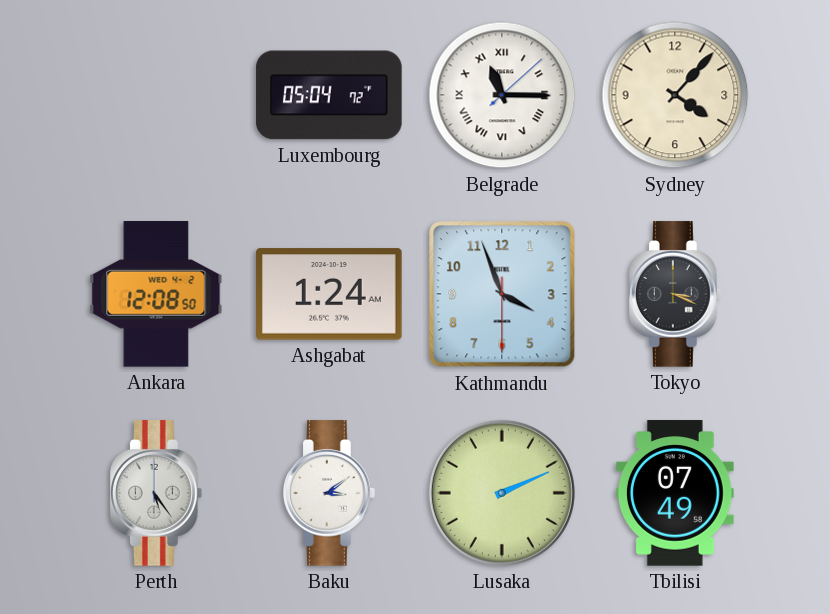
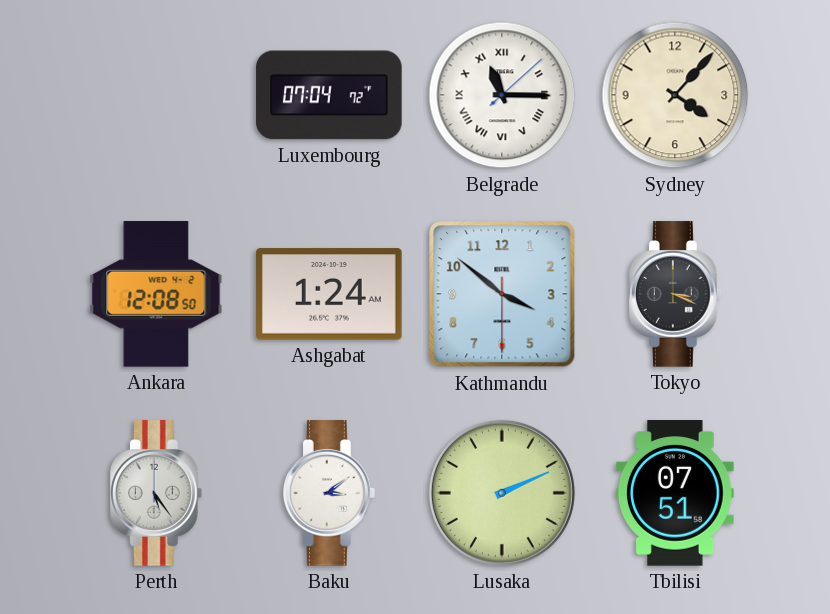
Luxembourg: 05:04 -> 07:04 (329, 95)
Kathmandu: 3:56 -> 3:51 (502, 294)
Tbilisi: 07:49 -> 07:51 (675, 493)
